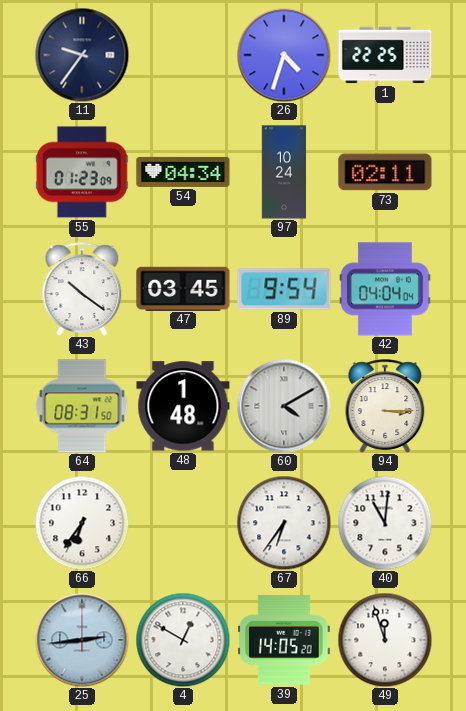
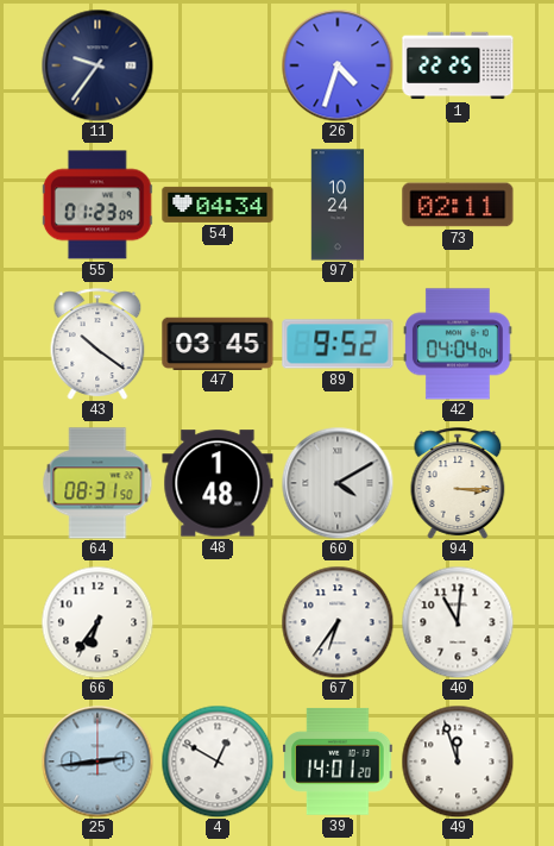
89: 9:54 -> 9:52 (338, 344)
39: 14:05 -> 14:01 (338, 762)
